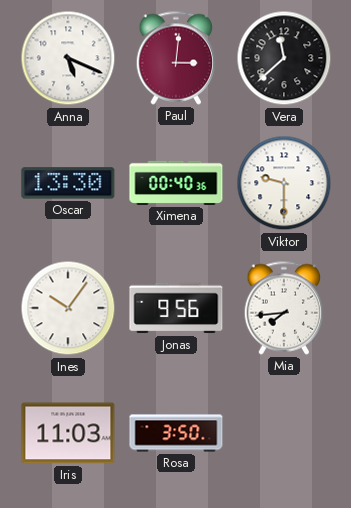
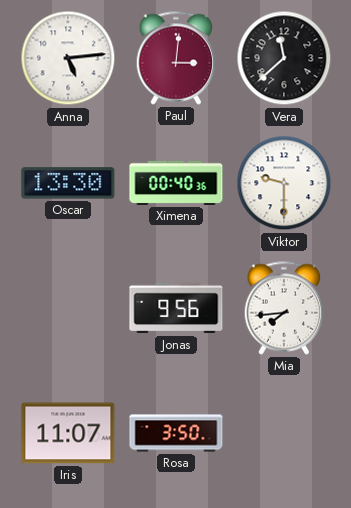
Anna: 5:19 -> 5:14 (68, 58)
Ines: 10:06 -> none (68, 308)
Iris: 11:03 -> 11:07 (68, 433)
